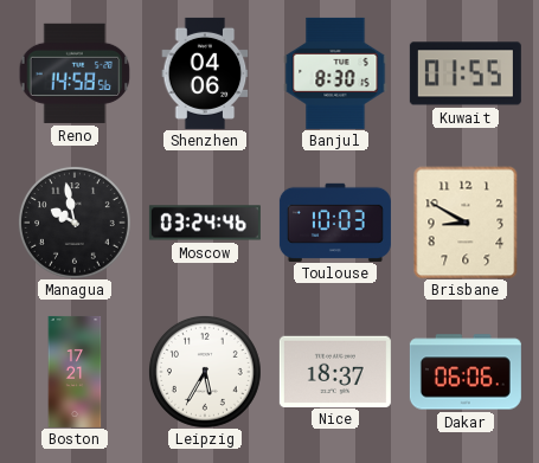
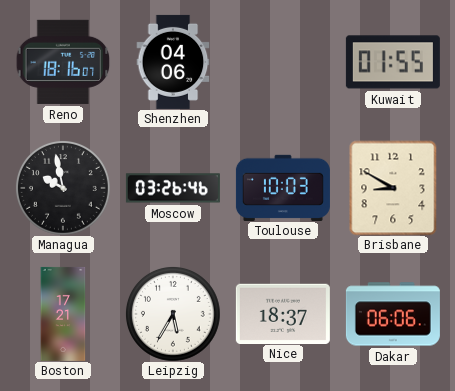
Reno: 14:58 -> 18:16 (63, 62)
Banjul: 8:30 -> none (335, 73)
Moscow: 03:24 -> 03:26 (173, 188)
